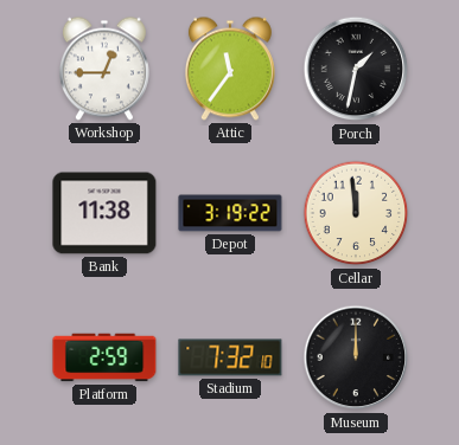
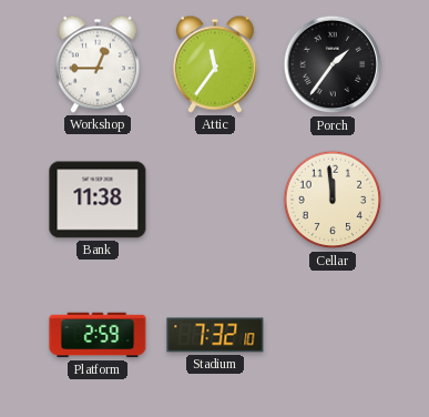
Porch: 1:32 -> 1:36 (333, 64)
Depot: 3:19 -> none (230, 213)
Museum: 12:00 -> none (356, 357)
